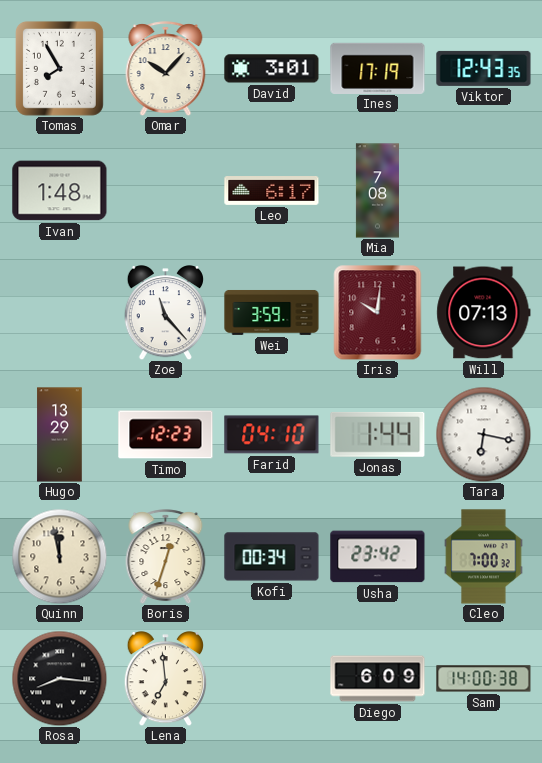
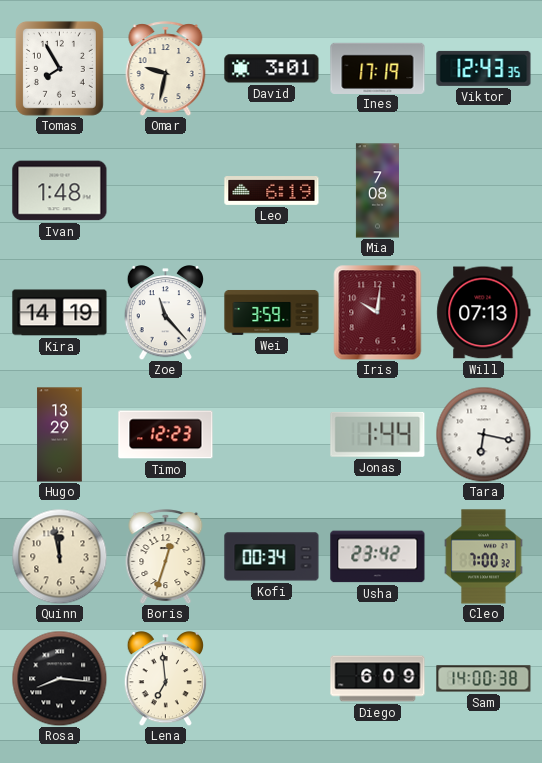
Omar: 10:07 -> 9:32 (166, 69)
Leo: 6:17 -> 6:19 (272, 191)
Kira: none -> 14:19 (60, 313)
Farid: 04:10 -> none (272, 435)
